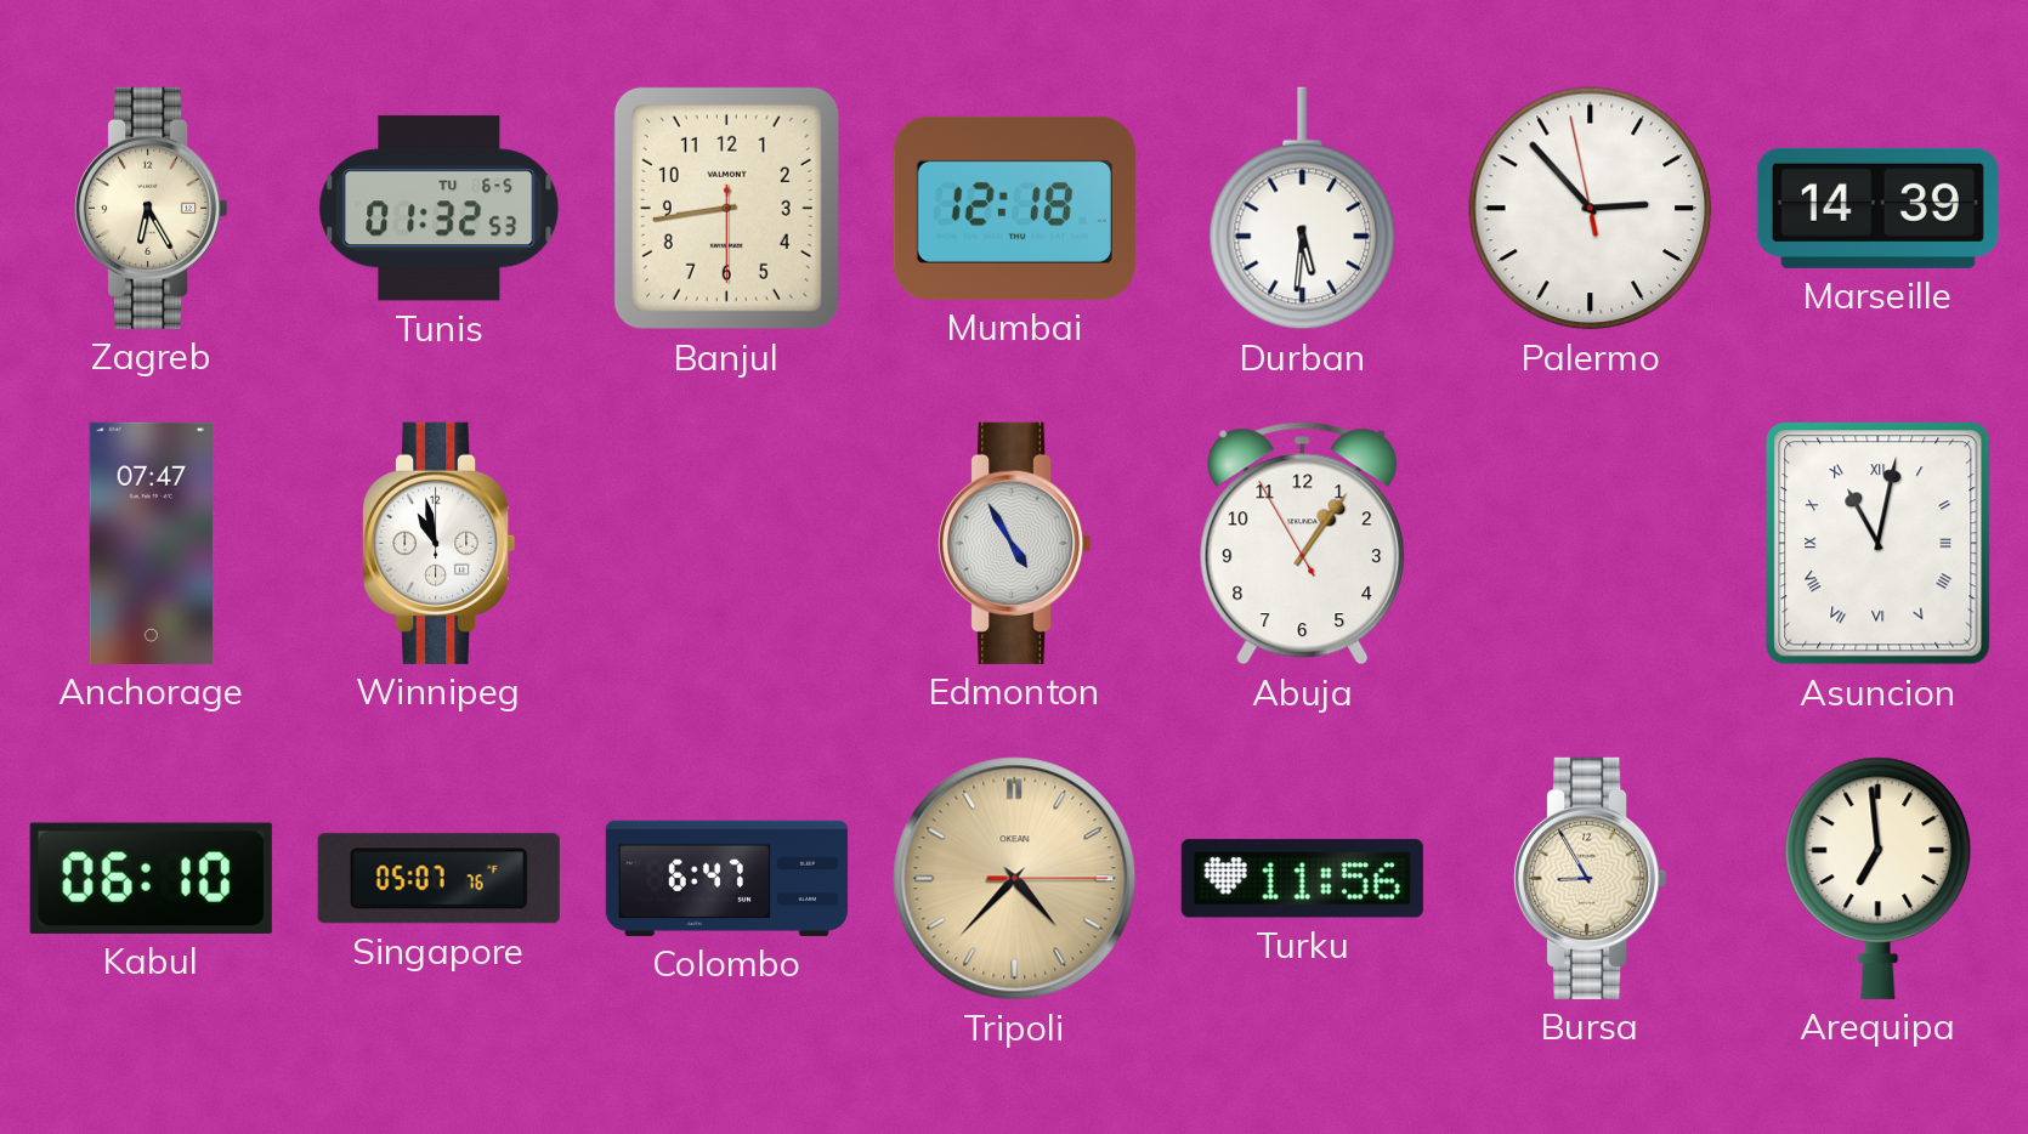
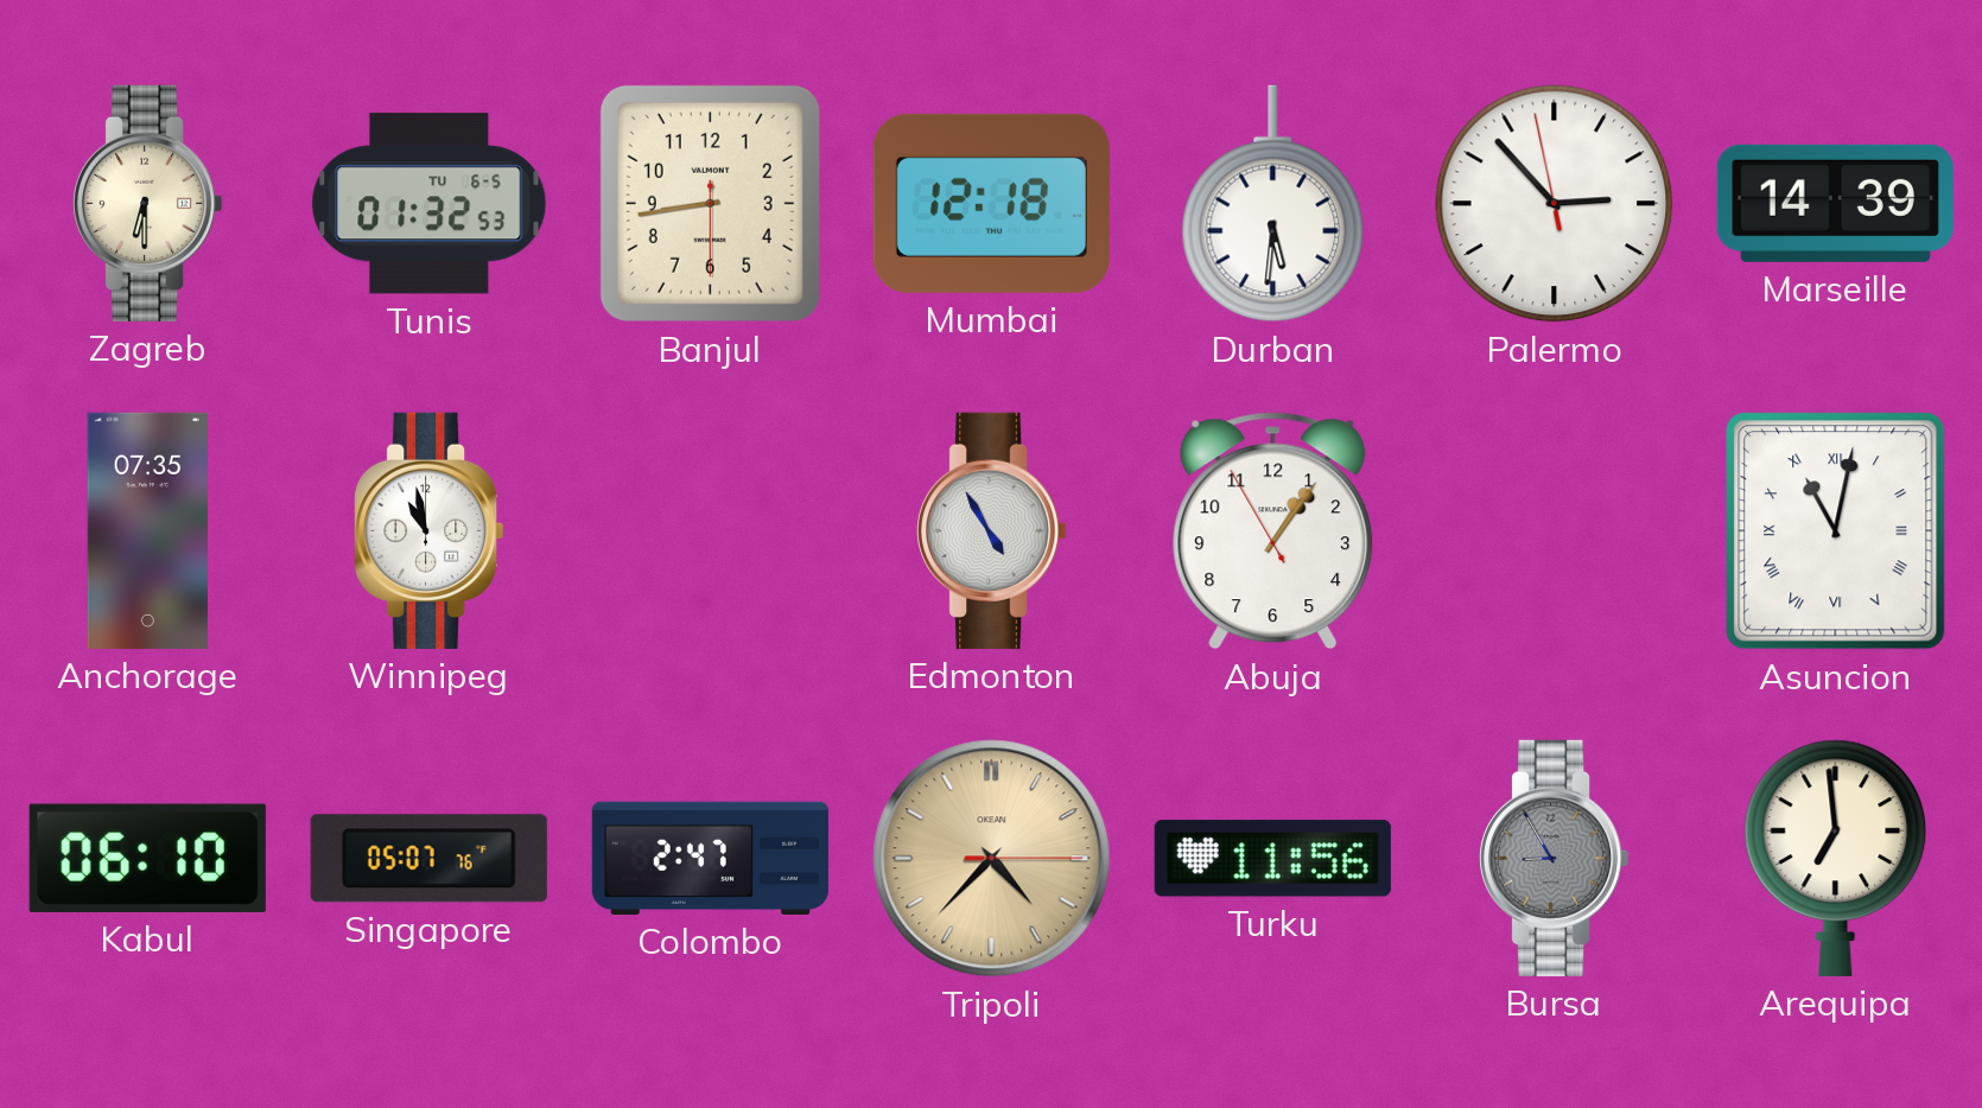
Zagreb: 6:25 -> 6:30 (148, 203)
Anchorage: 07:47 -> 07:35 (147, 530)
Colombo: 6:47 -> 2:47 (710, 858)
Bursa dial: cream -> grey (1555, 858)
